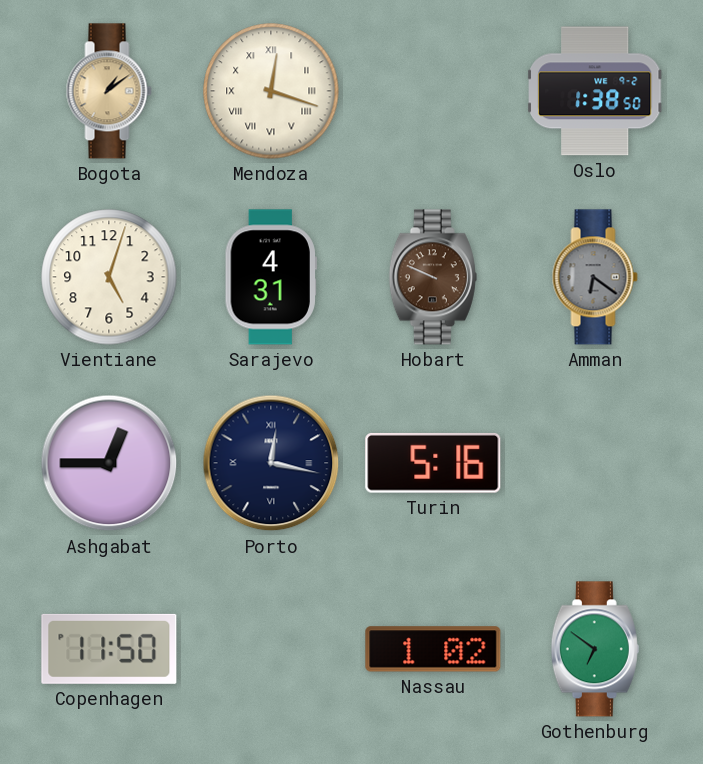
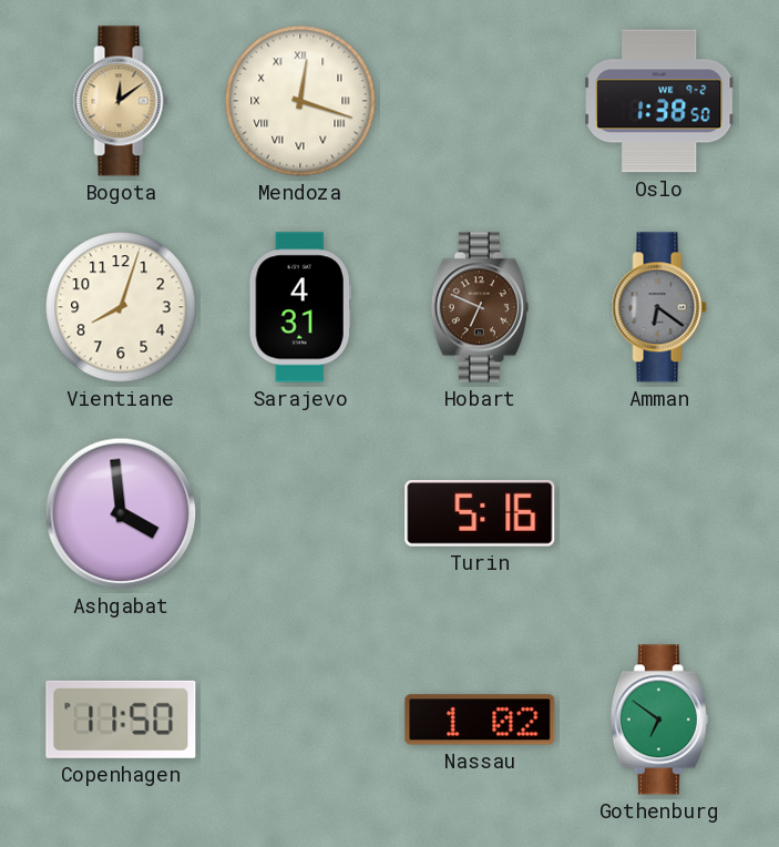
Bogota: 1:09 -> 12:09 (121, 101)
Vientiane: 5:03 -> 8:03 (121, 307)
Hobart: 9:49 -> 6:49 (480, 307)
Ashgabat: 12:45 -> 3:59 (121, 513)
Porto: 12:17 -> none (271, 463)
